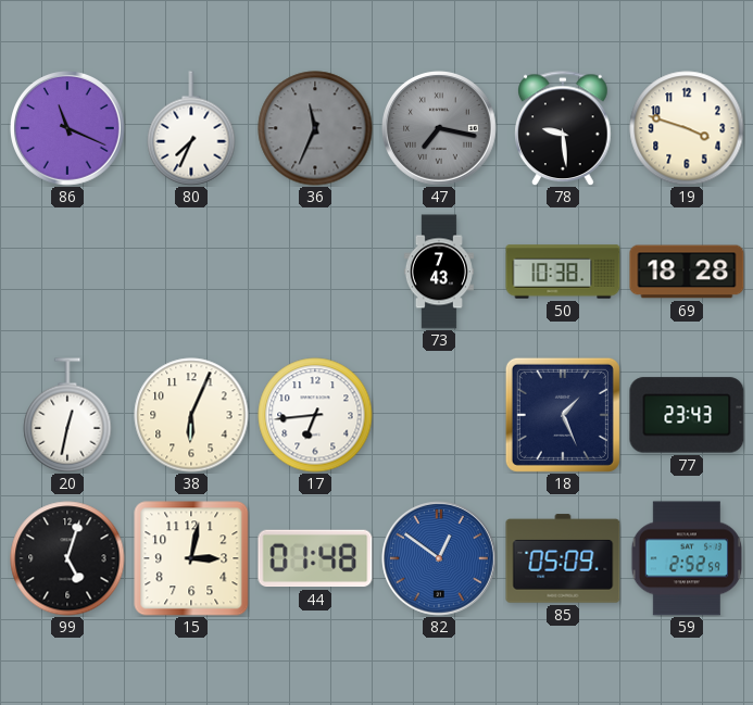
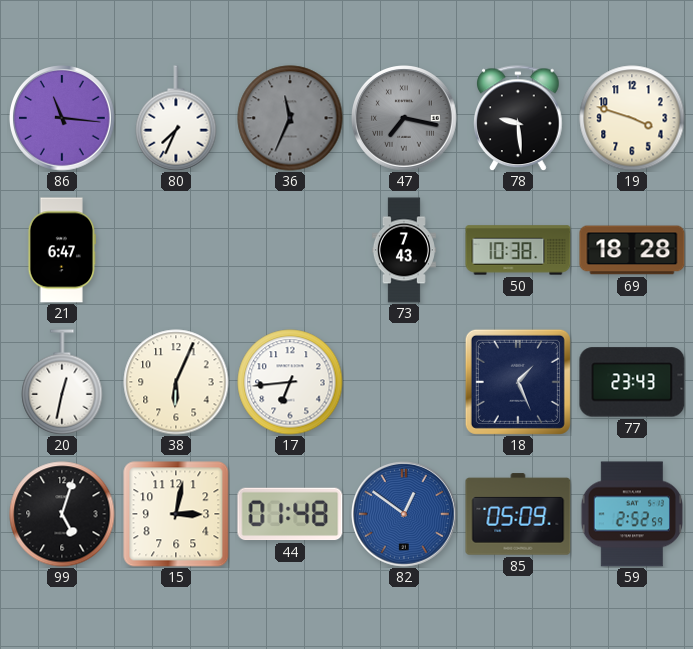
86: 11:19 -> 11:16 (63, 119)
21: none -> 6:47 (61, 250)
